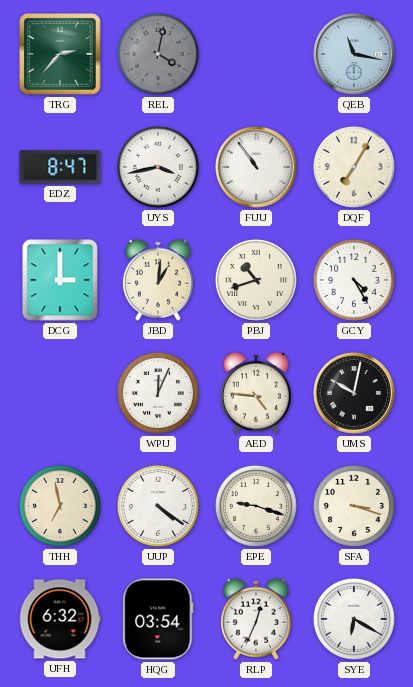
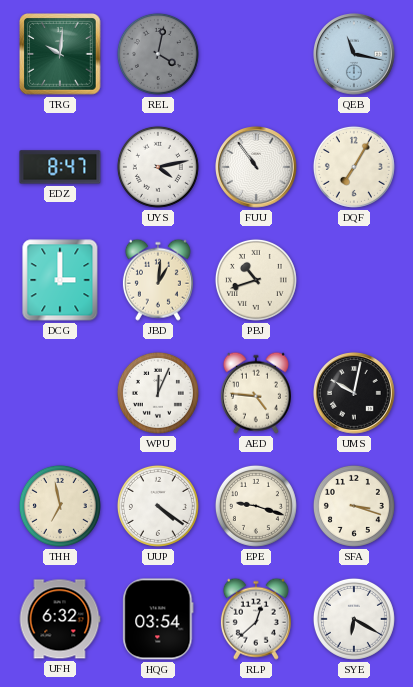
TRG: 2:37 -> 10:01 (60, 54)
UYS: 3:43 -> 4:13 (158, 167)
GCY: 4:25 -> none (354, 280)
RLP: 12:34 -> 12:38 (256, 619)
